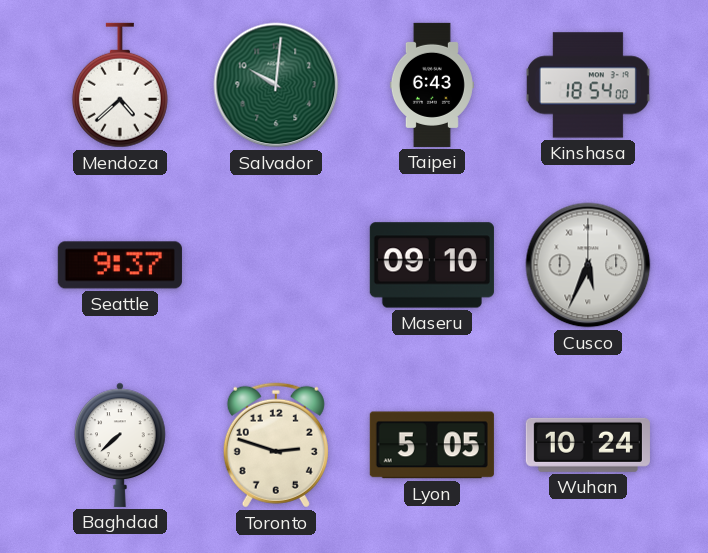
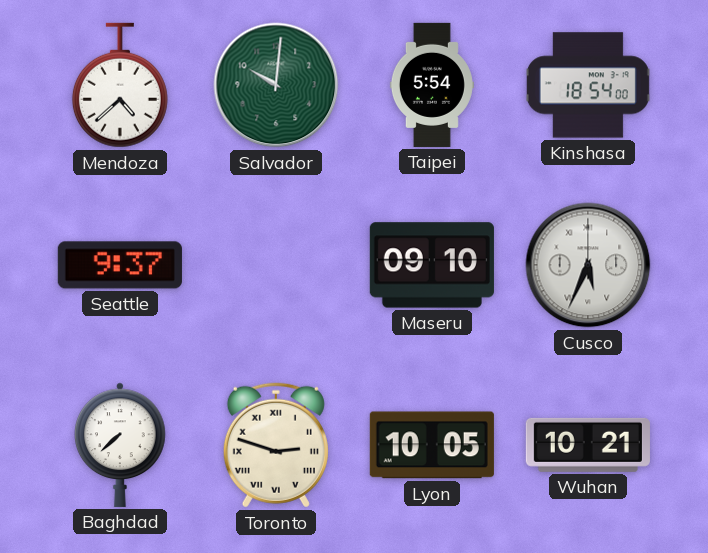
Taipei: 6:43 -> 5:54 (432, 85)
Toronto numerals: Arabic -> Roman (276, 445)
Lyon: 5:05 -> 10:05 (432, 445)
Wuhan: 10:24 -> 10:21 (588, 445)
